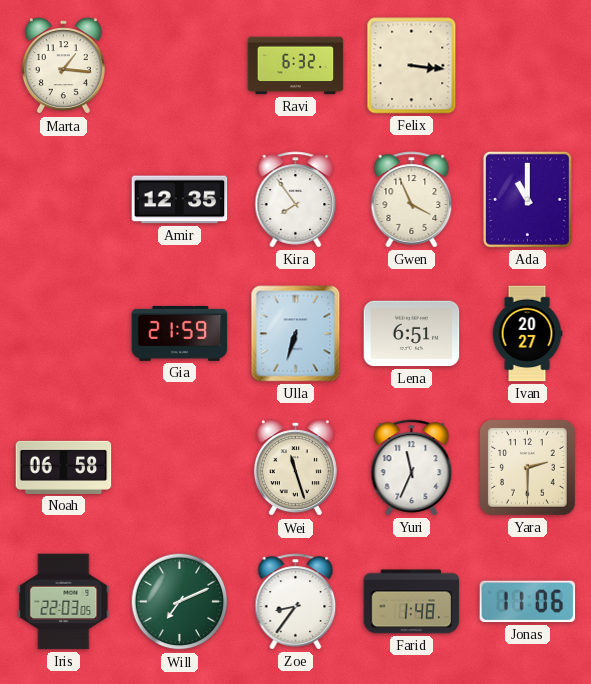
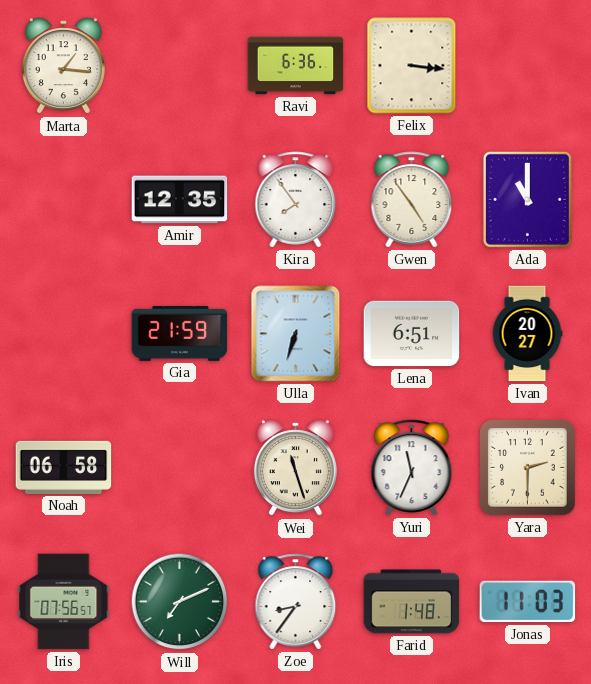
Ravi: 6:32 -> 6:36 (296, 66)
Gwen: 3:56 -> 4:54 (412, 200)
Iris: 22:03 -> 07:56 (64, 602)
Jonas: 11:06 -> 11:03 (528, 602)
